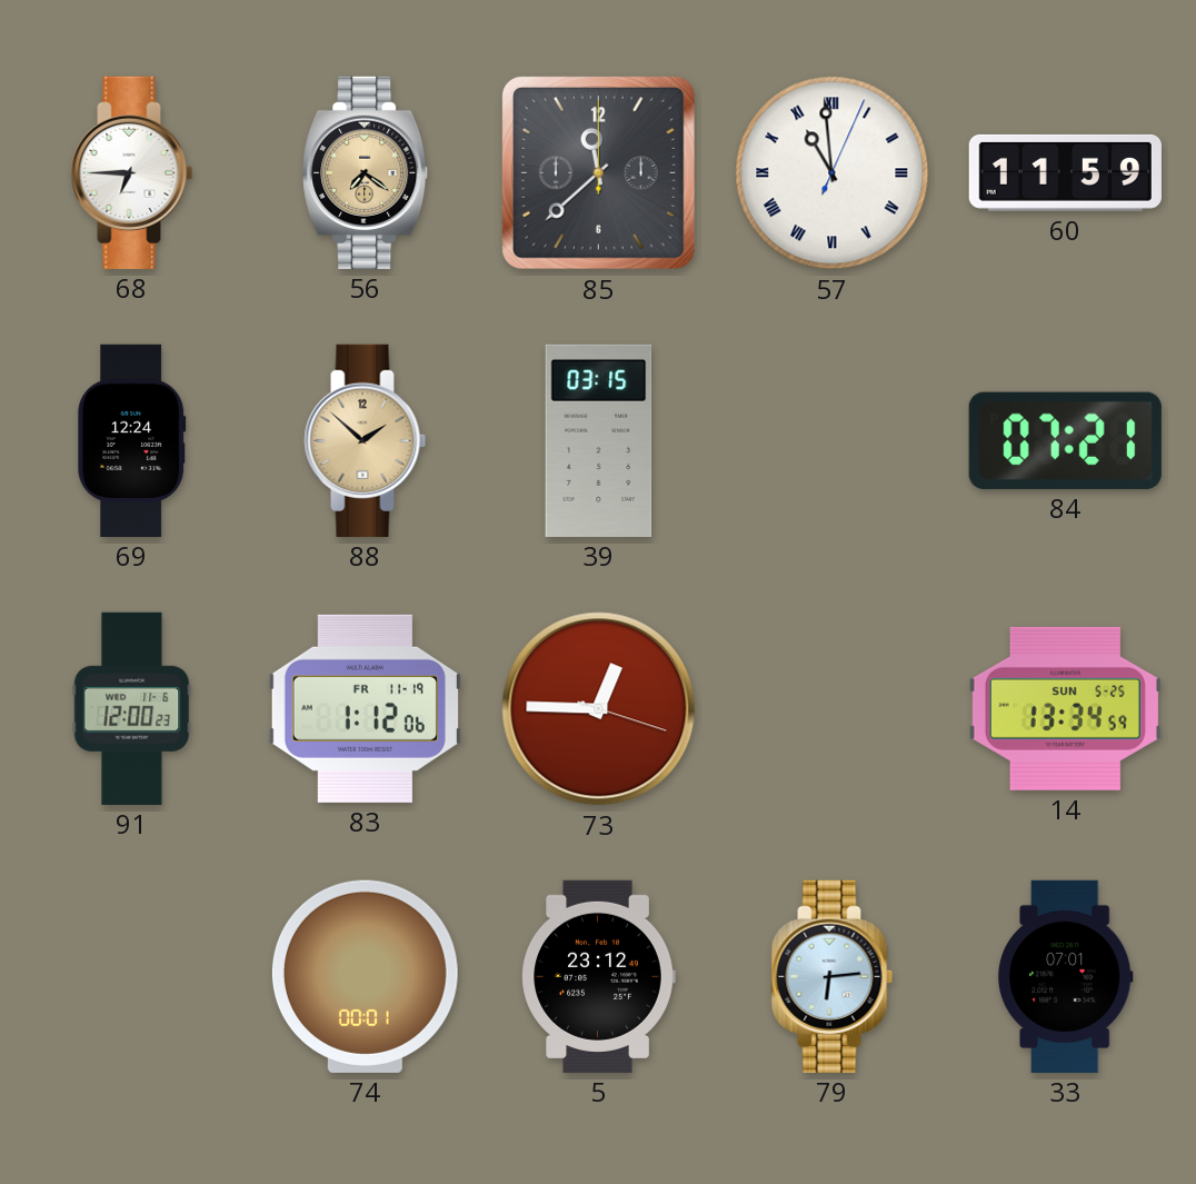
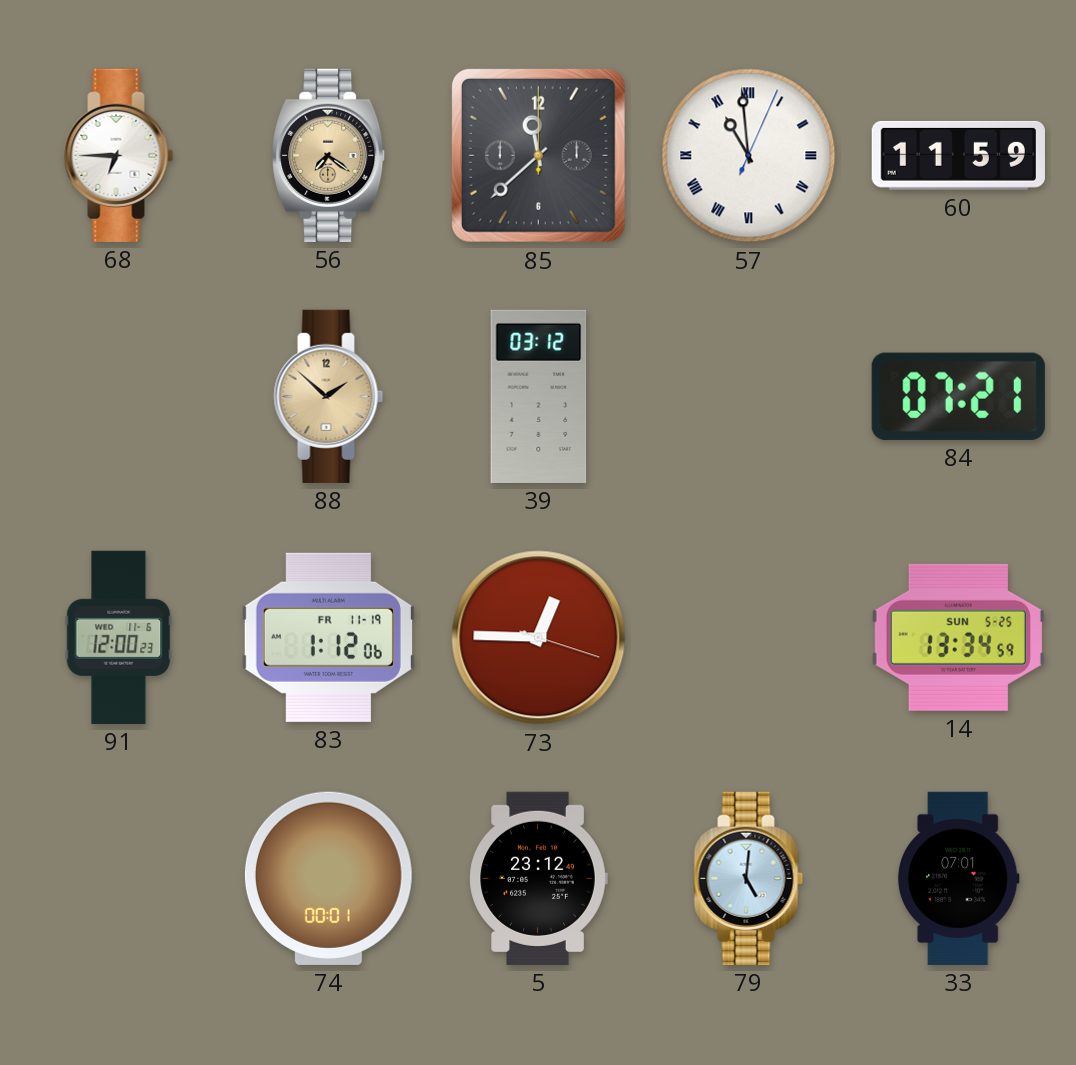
69: 12:24 -> none (132, 440)
39: 03:15 -> 03:12 (539, 396)
79: 6:14 -> 5:01 (749, 878)
